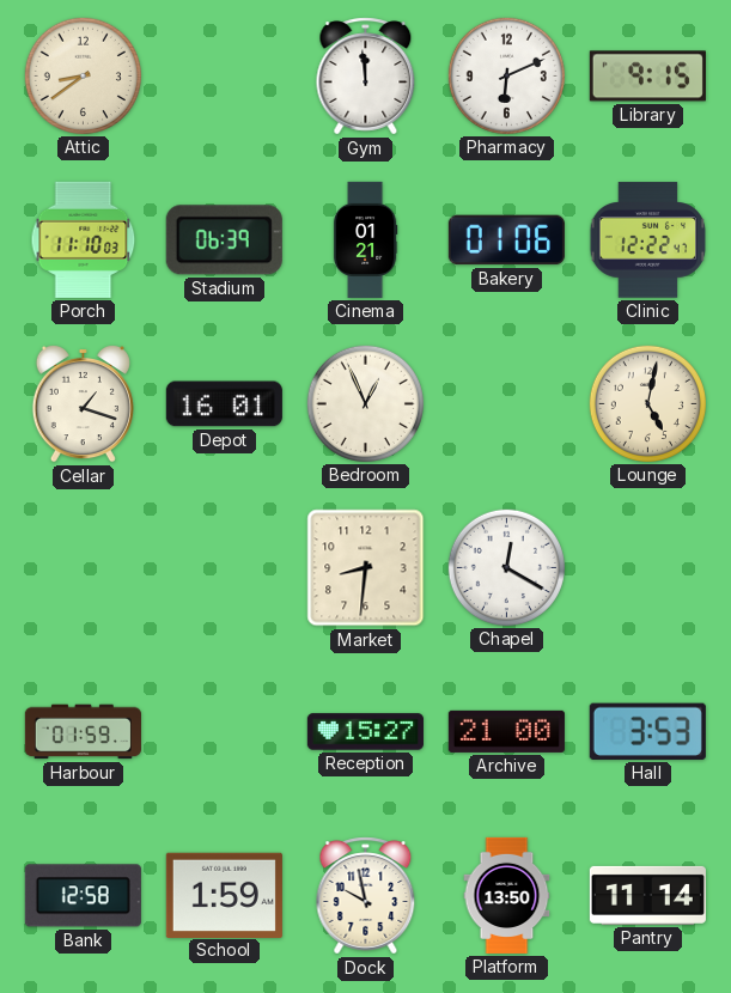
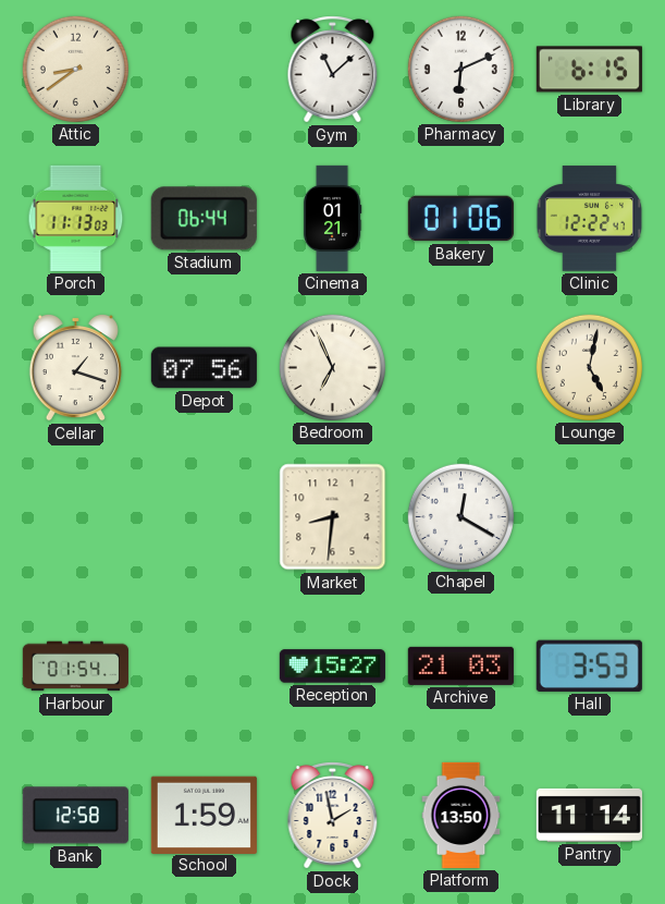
Gym: 11:59 -> 11:08 (333, 70)
Library: 9:15 -> 6:15 (589, 70)
Porch: 11:10 -> 11:13 (76, 218)
Stadium: 06:39 -> 06:44 (204, 219)
Depot: 16:01 -> 07:56 (204, 368)
Bedroom: 12:56 -> 6:56 (332, 367)
Harbour: 01:59 -> 01:54 (75, 667)
Archive: 21:00 -> 21:03 (460, 665)
Dock: 9:58 -> 1:58 (333, 816)
